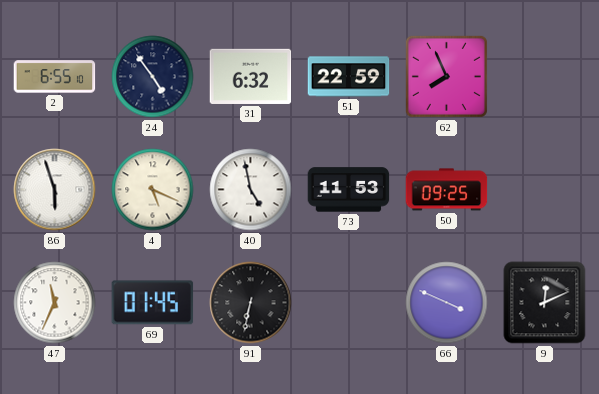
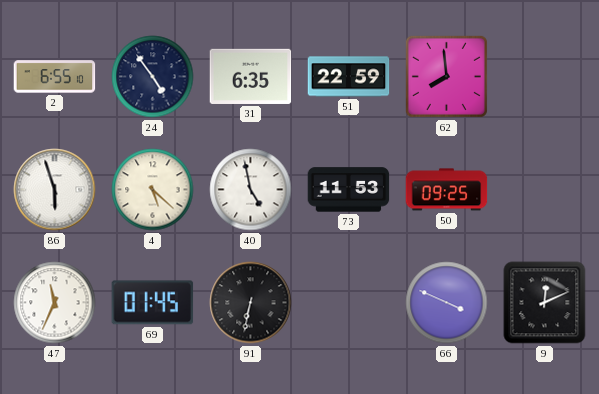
31: 6:32 -> 6:35 (251, 76)
62: 7:56 -> 7:59 (446, 76)
4: 5:19 -> 5:22 (153, 190)
